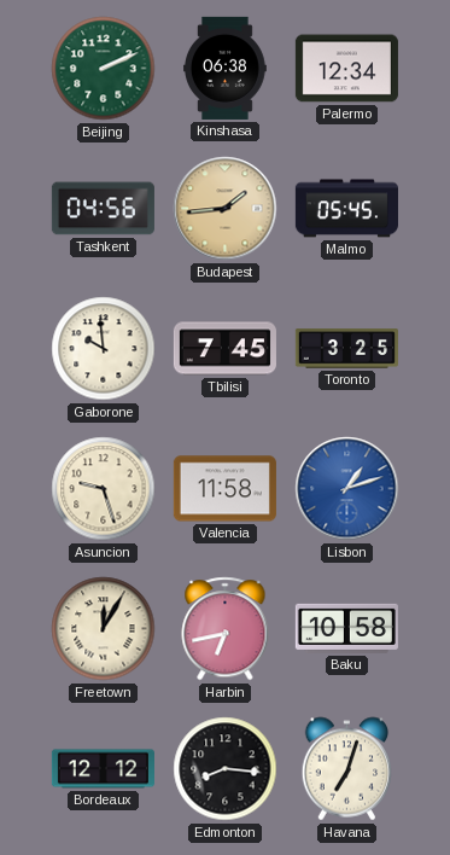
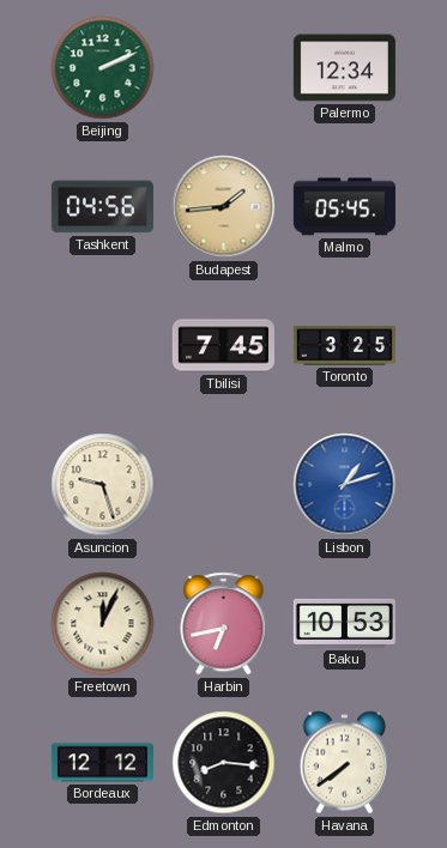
Kinshasa: 06:38 -> none (226, 68)
Gaborone: 9:59 -> none (104, 349)
Valencia: 11:58 -> none (224, 489)
Freetown: 12:05 -> 12:04 (103, 624)
Baku: 10:58 -> 10:53 (344, 623)
Havana: 7:03 -> 7:39 (345, 763)
